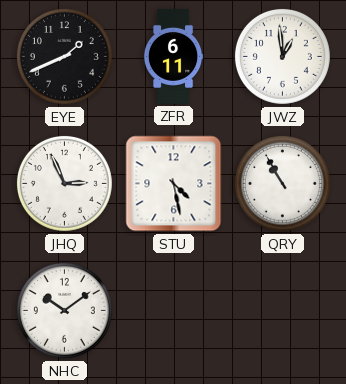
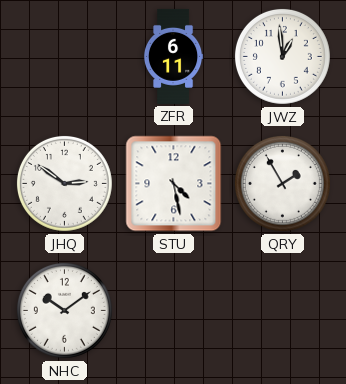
EYE: 1:41 -> none (64, 56)
JHQ: 2:56 -> 2:51 (64, 183)
QRY: 10:55 -> 1:55 (282, 183)
